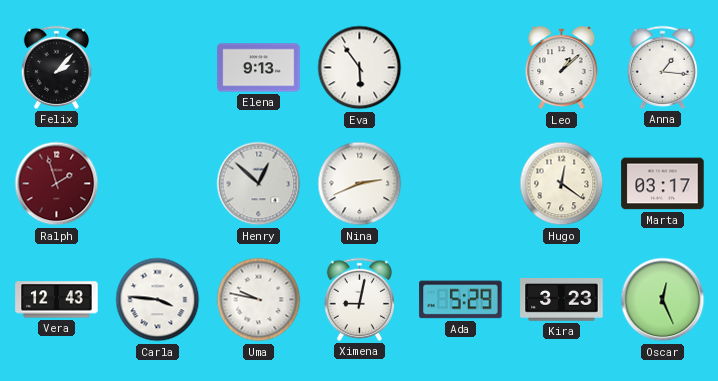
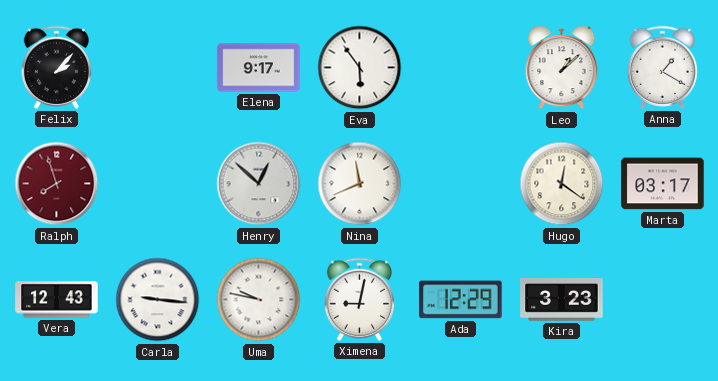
Elena: 9:13 -> 9:17 (259, 68)
Anna: 1:16 -> 1:20 (662, 67)
Ralph: 1:57 -> 7:57 (57, 184)
Nina: 2:41 -> 11:41 (360, 184)
Carla: 3:46 -> 9:16 (158, 300)
Ada: 5:29 -> 12:29 (461, 300)
Oscar: 12:26 -> none (663, 300)
